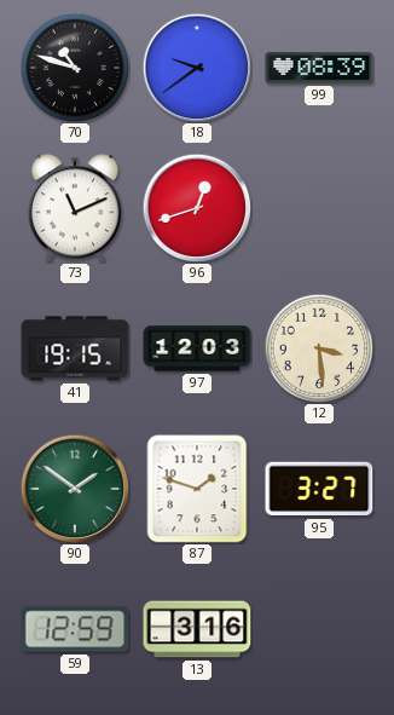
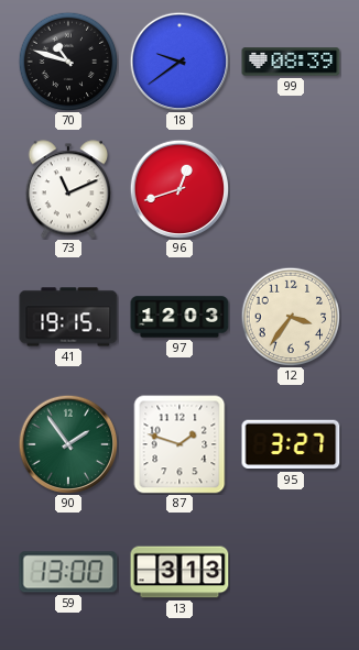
12: 3:29 -> 3:36 (291, 317)
90: 1:51 -> 1:54 (68, 444)
59: 12:59 -> 13:00 (68, 572)
13: 3:16 -> 3:13 (179, 572)
